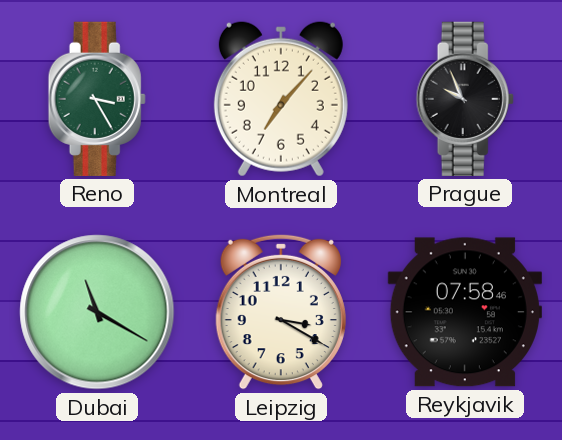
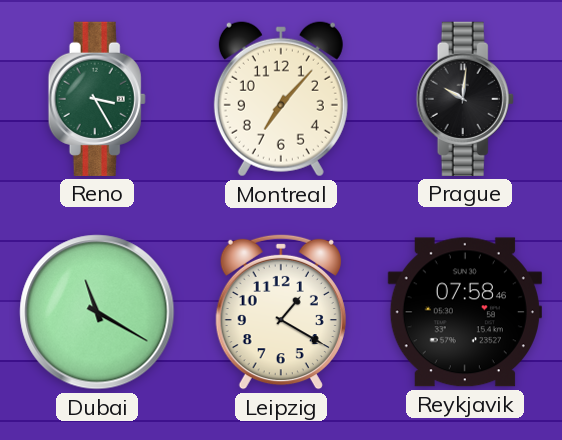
Prague: 9:56 -> 10:01 (465, 99)
Leipzig: 3:20 -> 1:20 (281, 312)
